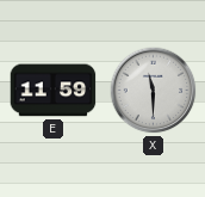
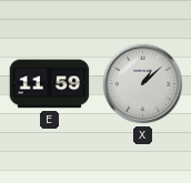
X: 11:30 -> 1:08 (143, 84)
